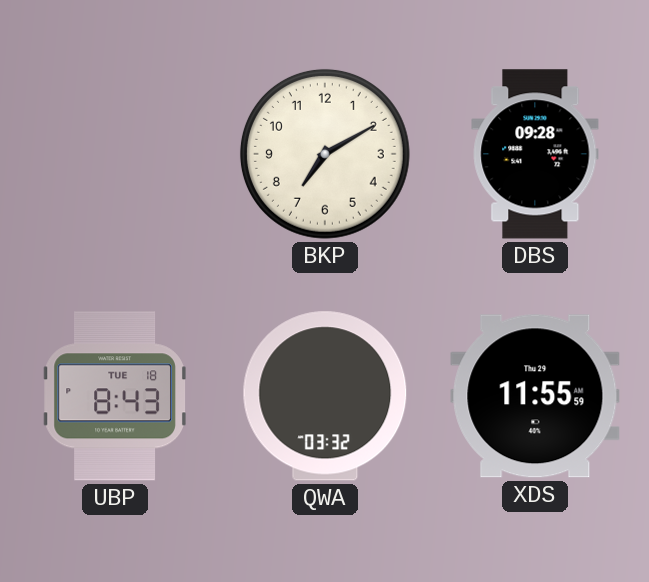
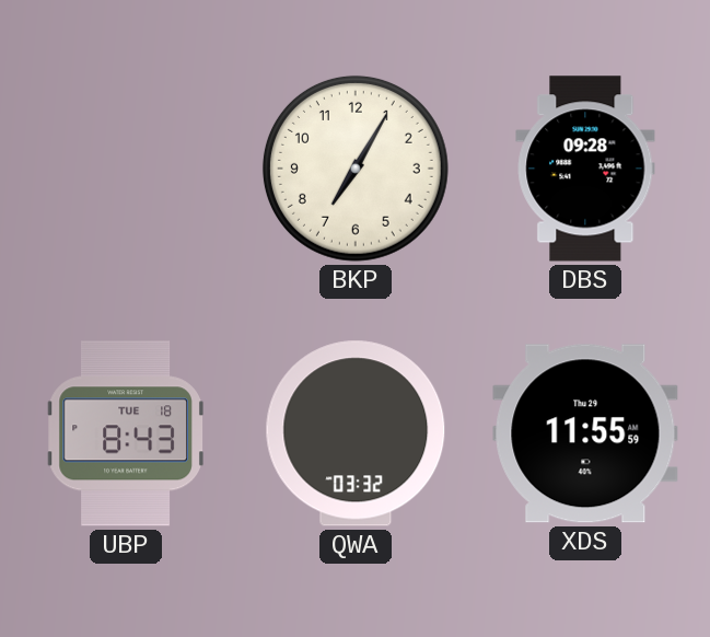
BKP: 7:10 -> 7:05 (356, 169)
